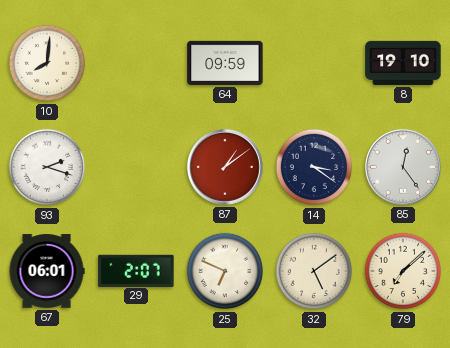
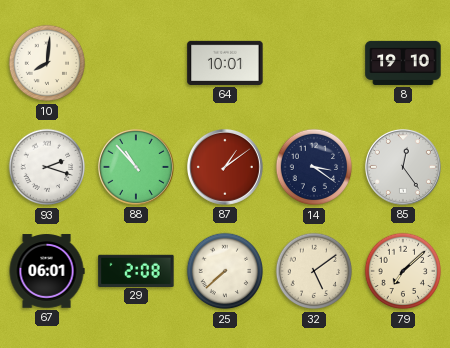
64: 09:59 -> 10:01 (225, 63)
88: none -> 10:53 (136, 167)
29: 2:07 -> 2:08 (136, 270)
25: 6:49 -> 7:38 (225, 271)
